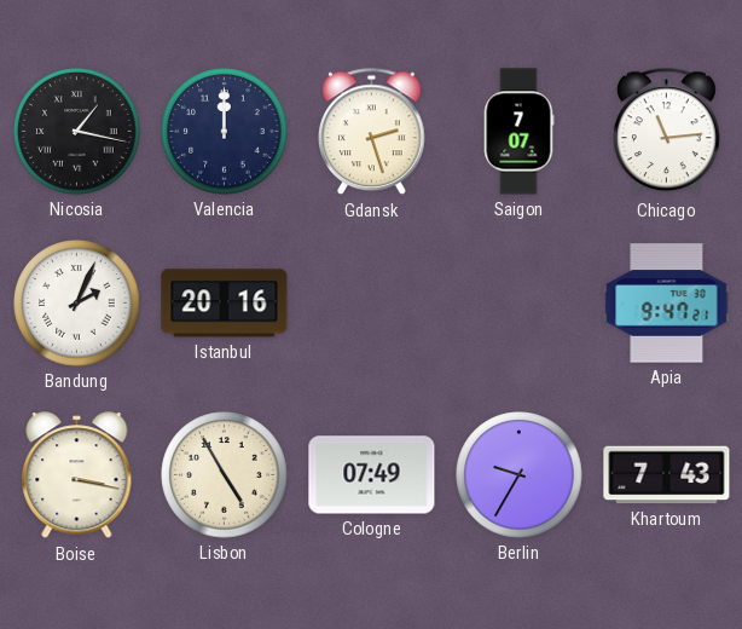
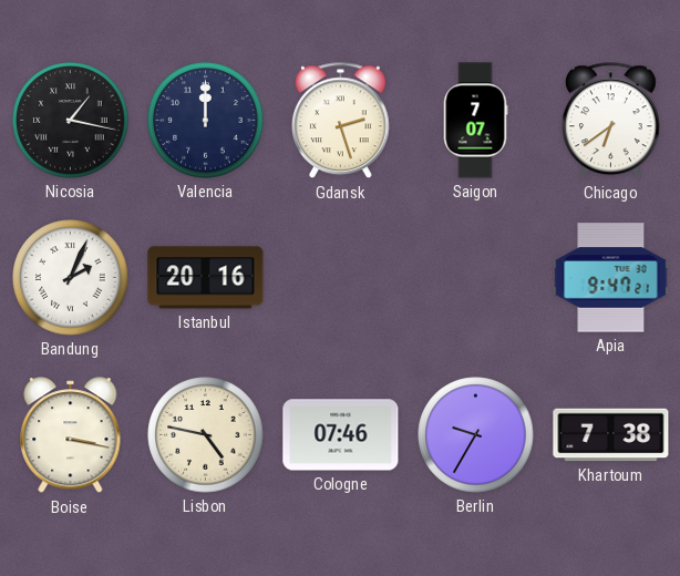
Chicago: 11:14 -> 6:39 (611, 121)
Lisbon: 4:55 -> 4:47 (206, 435)
Cologne: 07:49 -> 07:46 (341, 435)
Khartoum: 7:43 -> 7:38 (611, 435)
